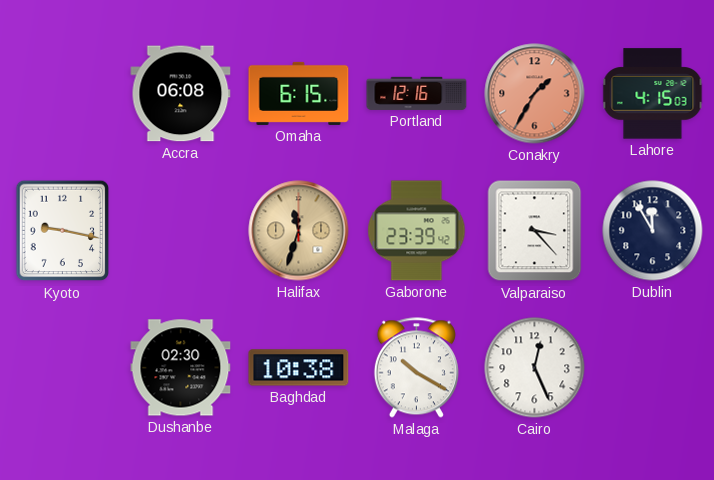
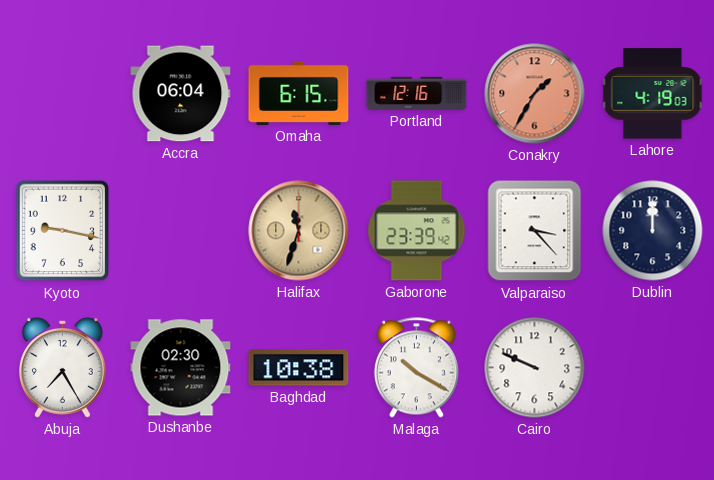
Accra: 06:08 -> 06:04 (181, 94)
Lahore: 4:15 -> 4:19 (653, 94)
Dublin: 11:55 -> 12:00 (653, 231)
Abuja: none -> 7:25 (62, 368)
Cairo: 12:26 -> 9:49 (535, 368)
